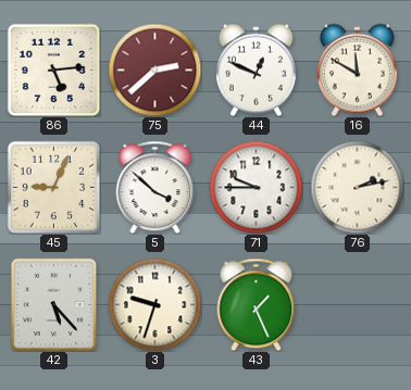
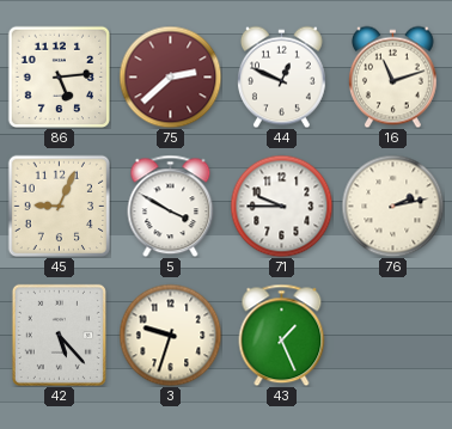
16: 11:50 -> 11:12 (392, 76)
5: 3:52 -> 3:50 (171, 206)
